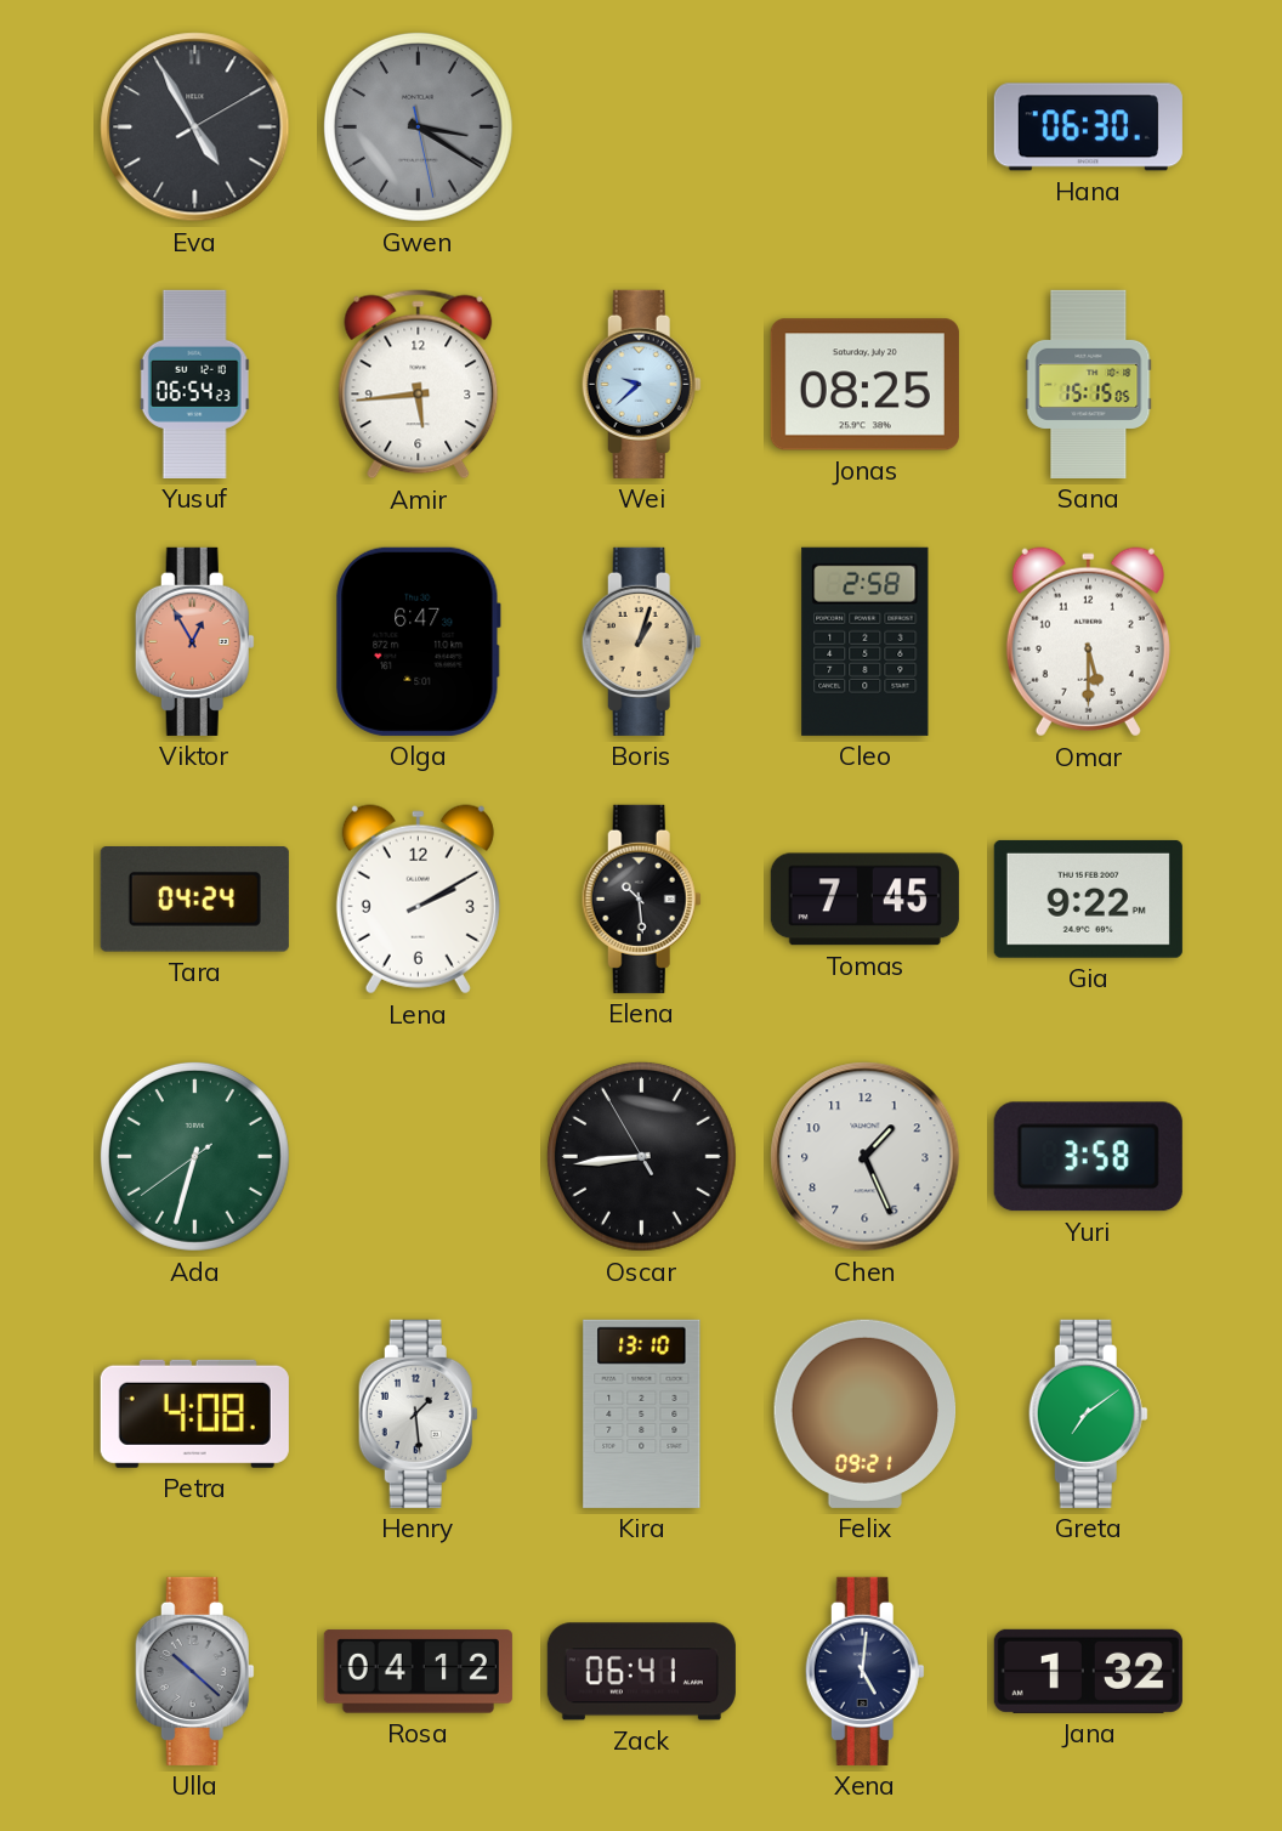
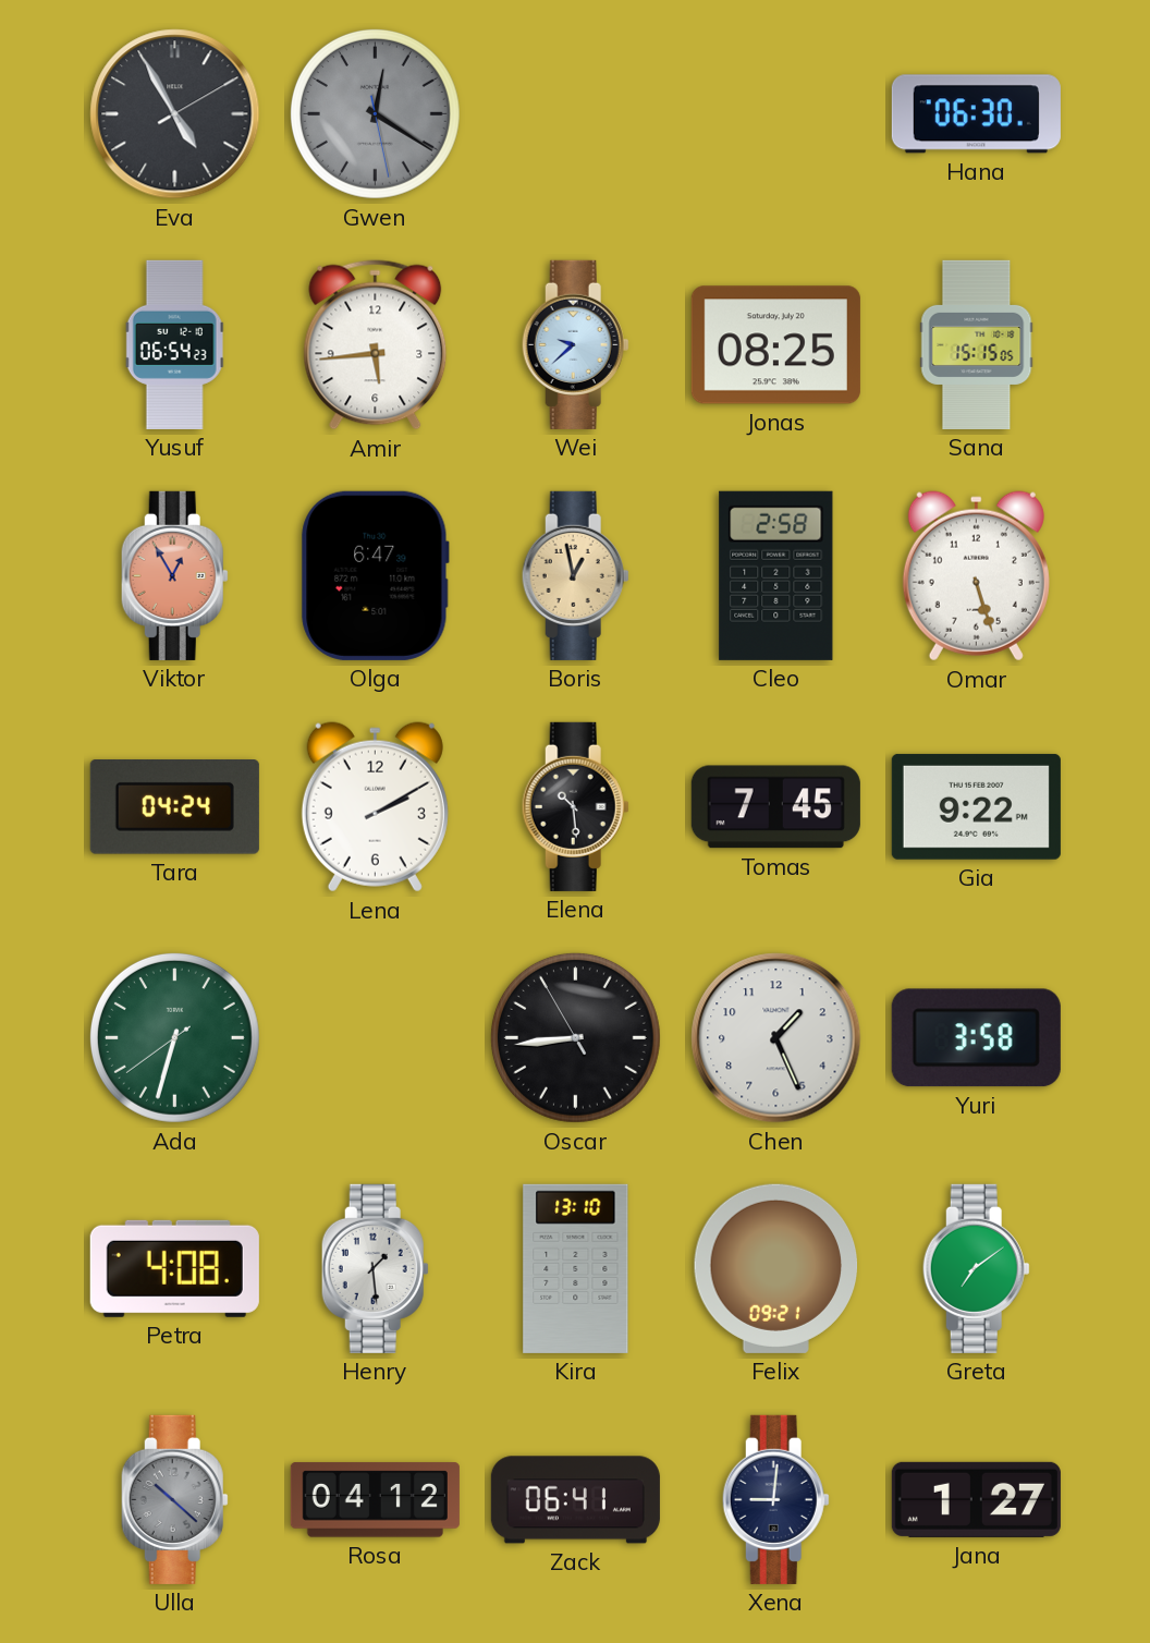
Gwen: 3:20 -> 12:20 (375, 113)
Boris: 1:03 -> 12:58 (575, 575)
Omar: 5:30 -> 5:27 (976, 576)
Xena: 5:01 -> 9:01 (775, 1499)
Jana: 1:32 -> 1:27 (976, 1499)
